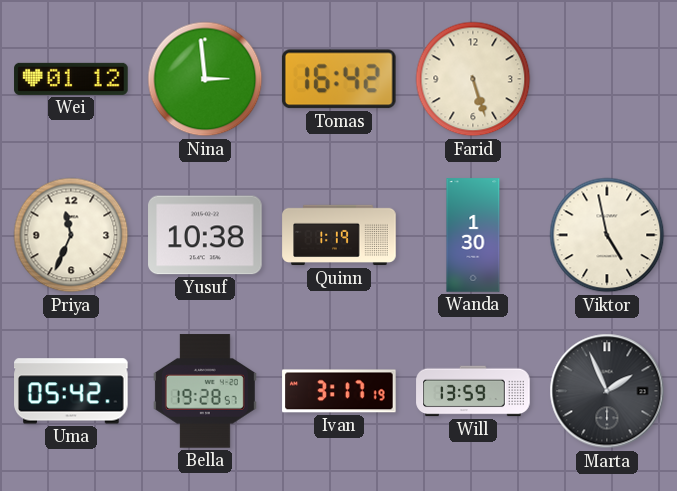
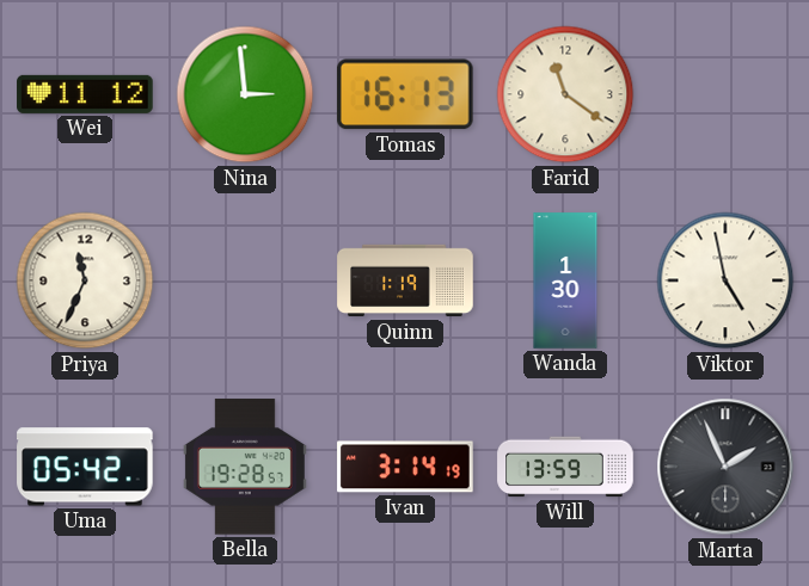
Wei: 01:12 -> 11:12 (85, 94)
Tomas: 16:42 -> 16:13 (405, 94)
Farid: 5:27 -> 11:21 (565, 94)
Yusuf: 10:38 -> none (205, 235)
Ivan: 3:17 -> 3:14 (405, 467)
